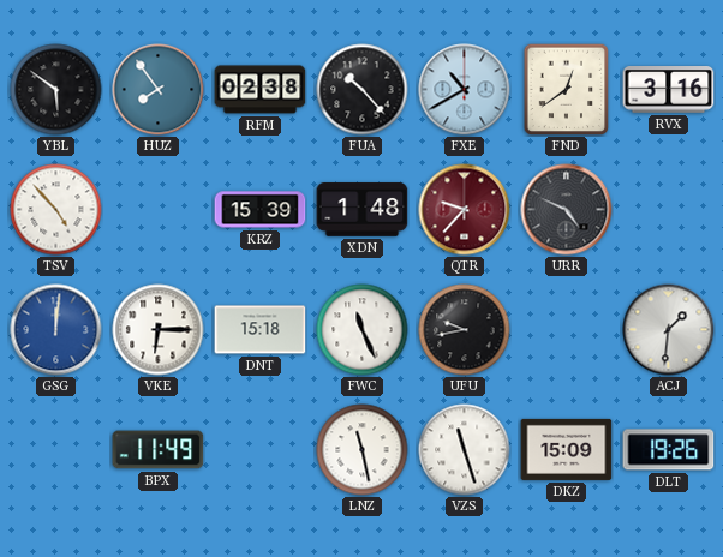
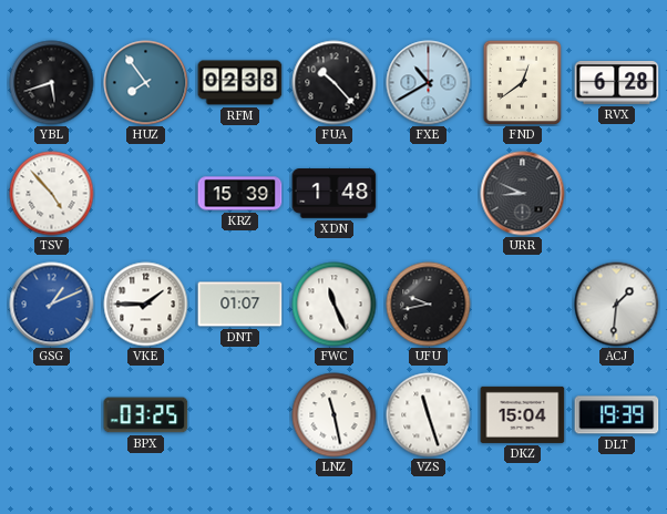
YBL: 5:51 -> 5:42 (52, 83)
RVX: 3:16 -> 6:28 (617, 83)
QTR: 9:37 -> none (465, 210)
URR: 4:49 -> 8:49 (523, 194)
GSG: 12:01 -> 1:11 (52, 305)
VKE: 6:15 -> 1:45 (146, 305)
DNT: 15:18 -> 01:07 (240, 305)
BPX: 11:49 -> 03:25 (146, 415)
DKZ: 15:09 -> 15:04 (523, 414)
DLT: 19:26 -> 19:39 (617, 415)
